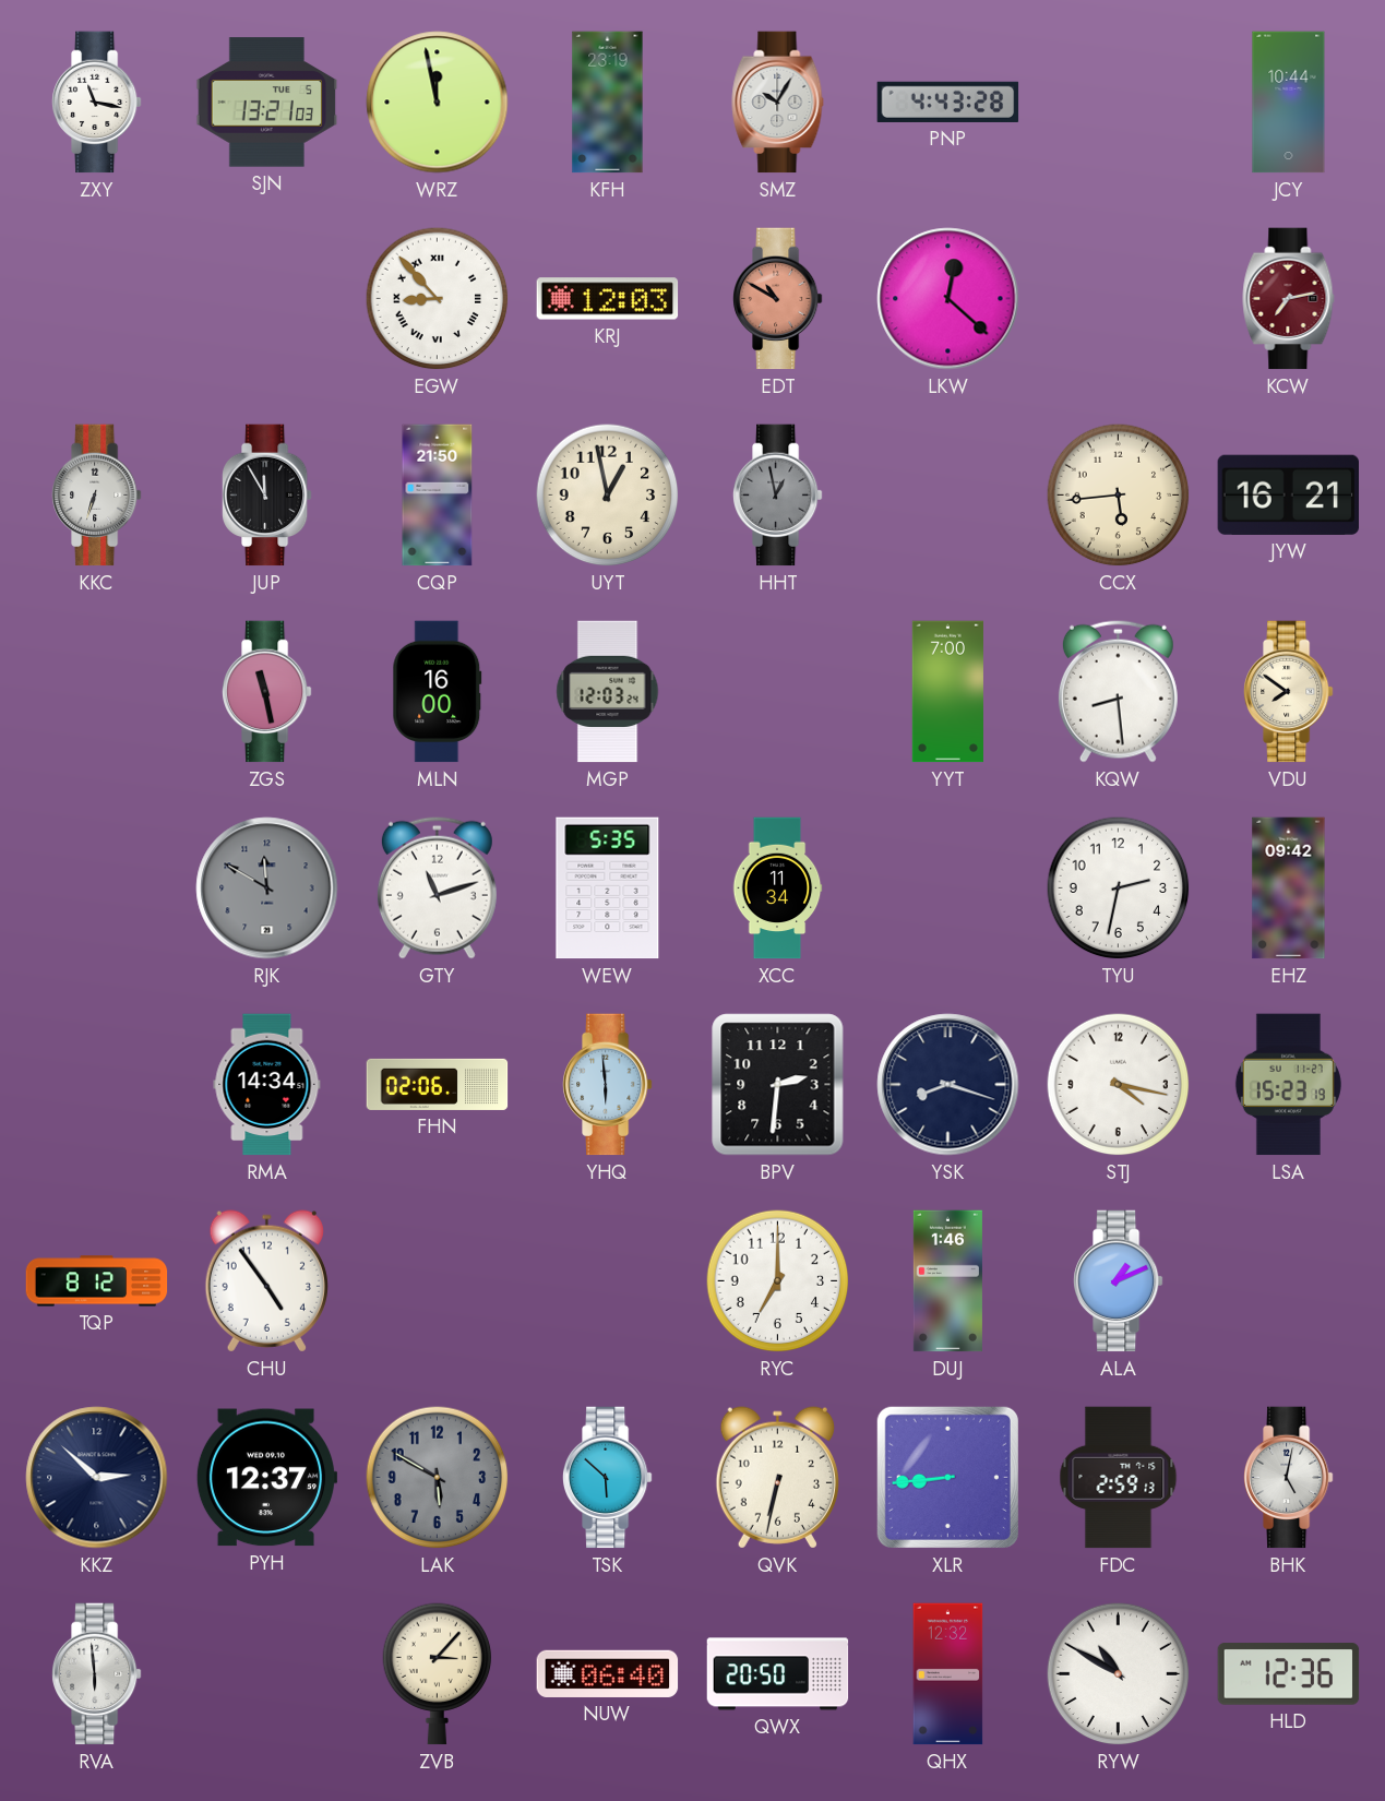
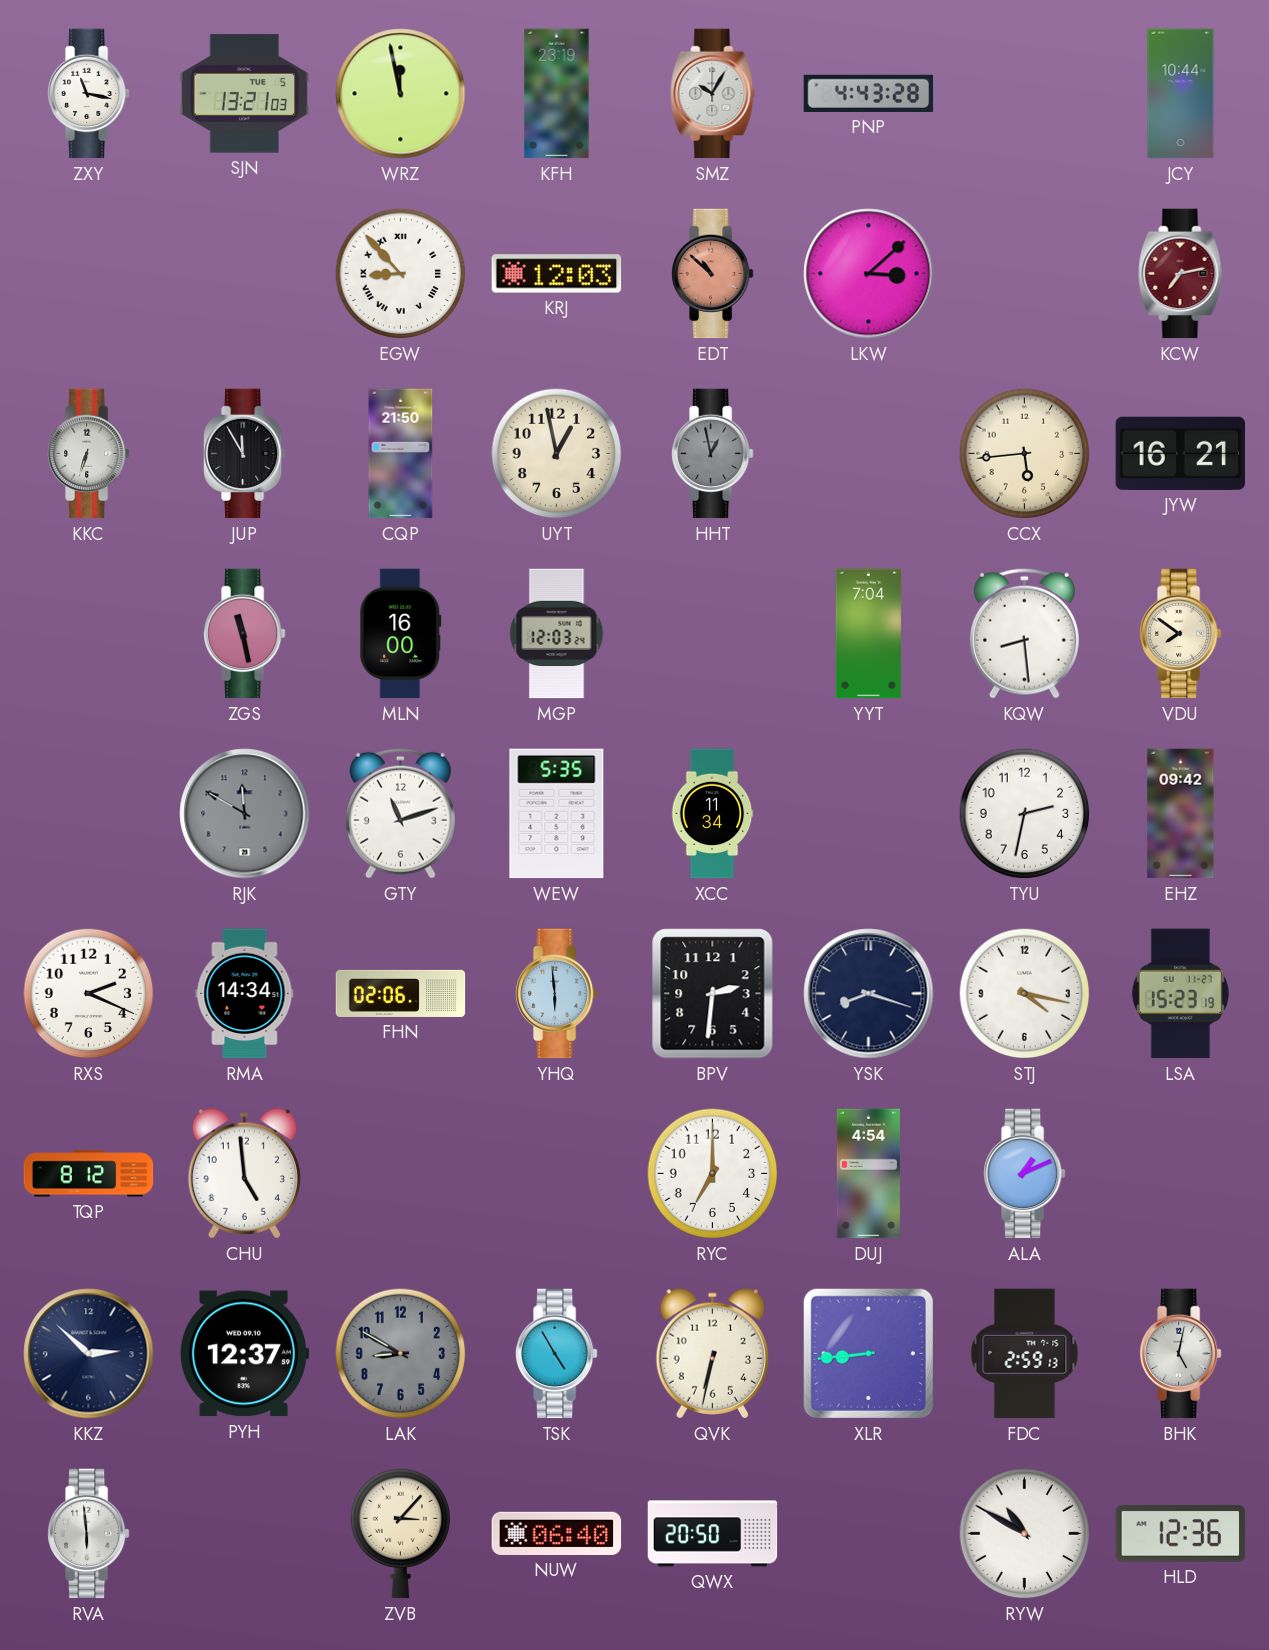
EDT: 10:50 -> 10:52 (712, 274)
LKW: 12:22 -> 3:08 (869, 274)
YYT: 7:00 -> 7:04 (868, 634)
RXS: none -> 2:19 (89, 994)
CHU: 4:54 -> 4:59 (244, 1174)
DUJ: 1:46 -> 4:54 (868, 1174)
LAK: 5:50 -> 8:50 (401, 1354)
TSK: 5:52 -> 4:55 (556, 1354)
QHX: 12:32 -> none (948, 1674)
